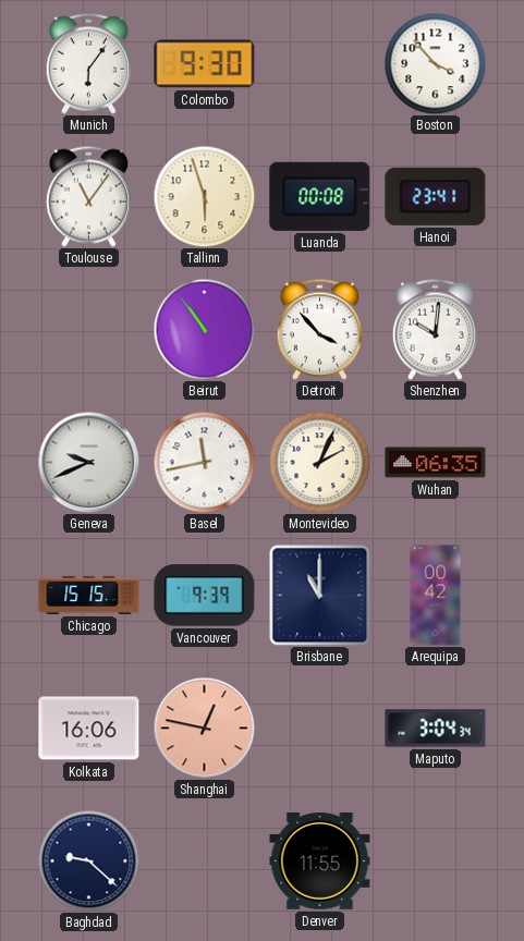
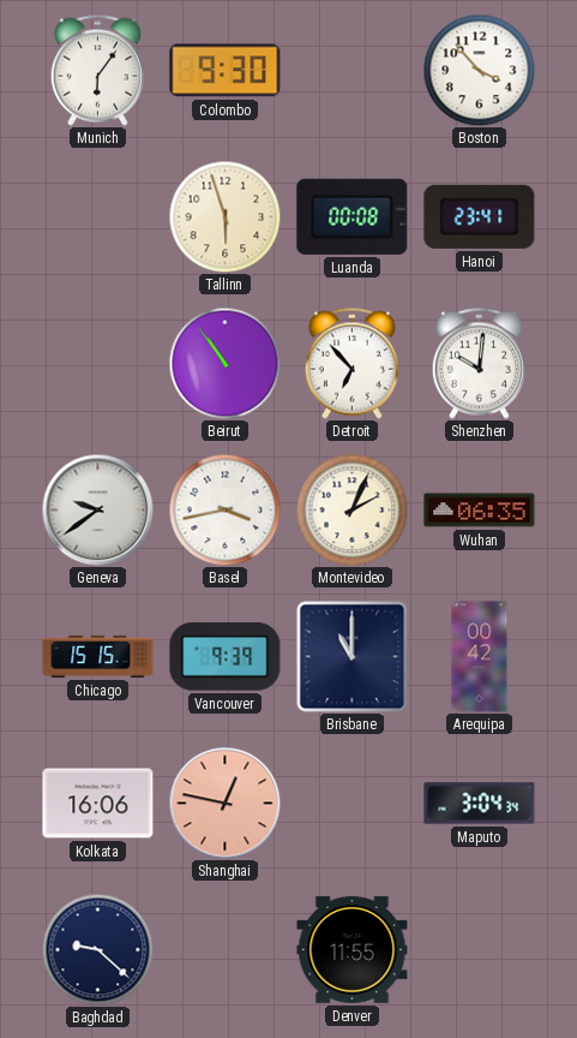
Toulouse: 11:06 -> none (88, 196)
Detroit: 3:53 -> 6:53 (351, 363)
Geneva: 9:41 -> 9:39 (97, 509)
Basel: 11:43 -> 3:43 (224, 509)
